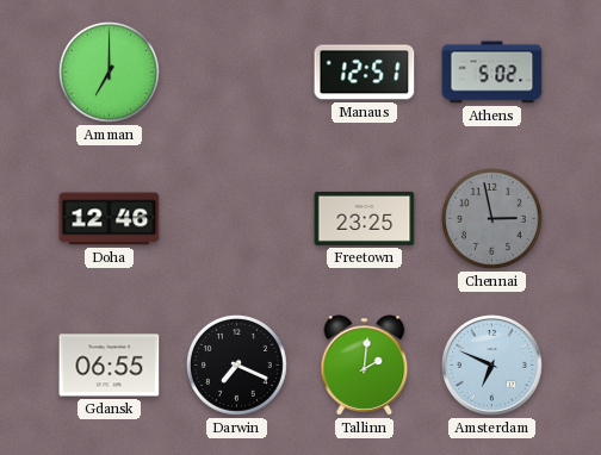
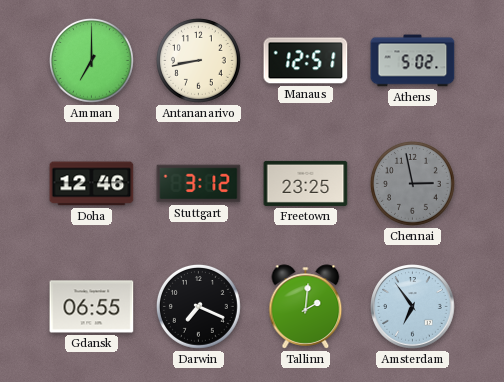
Antananarivo: none -> 8:43 (198, 60)
Stuttgart: none -> 3:12 (199, 184)
Amsterdam: 6:49 -> 6:54 (413, 307)
